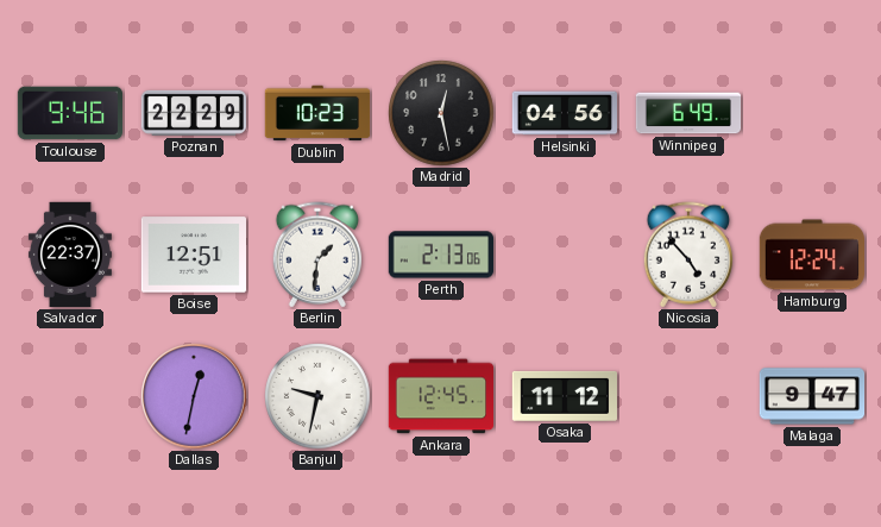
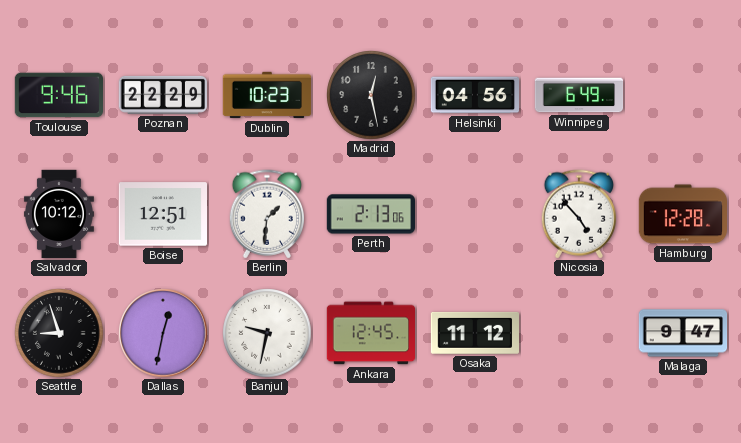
Salvador: 22:37 -> 10:12 (59, 214)
Hamburg: 12:24 -> 12:28 (682, 214)
Seattle: none -> 8:57 (59, 333)
